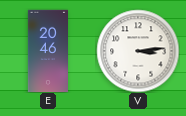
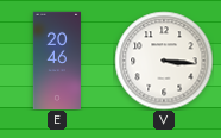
V: 3:14 -> 3:16 (164, 61)
